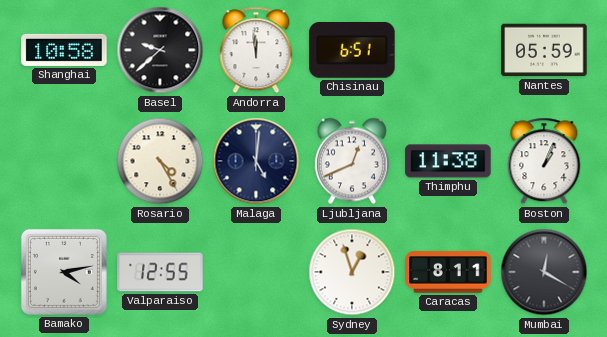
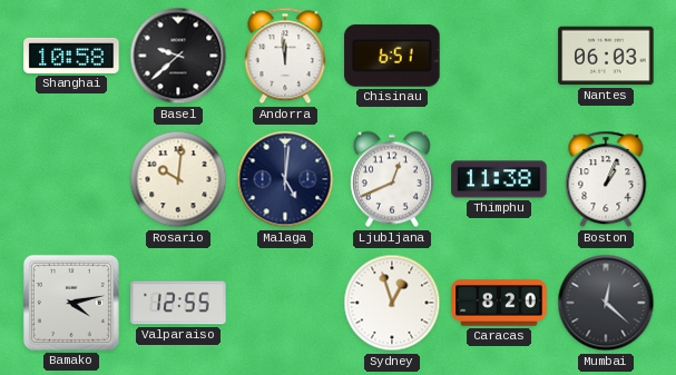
Nantes: 05:59 -> 06:03 (606, 56)
Rosario: 4:25 -> 10:01 (178, 179)
Caracas: 8:11 -> 8:20 (499, 303)
Mumbai: 12:20 -> 12:22 (606, 303)
